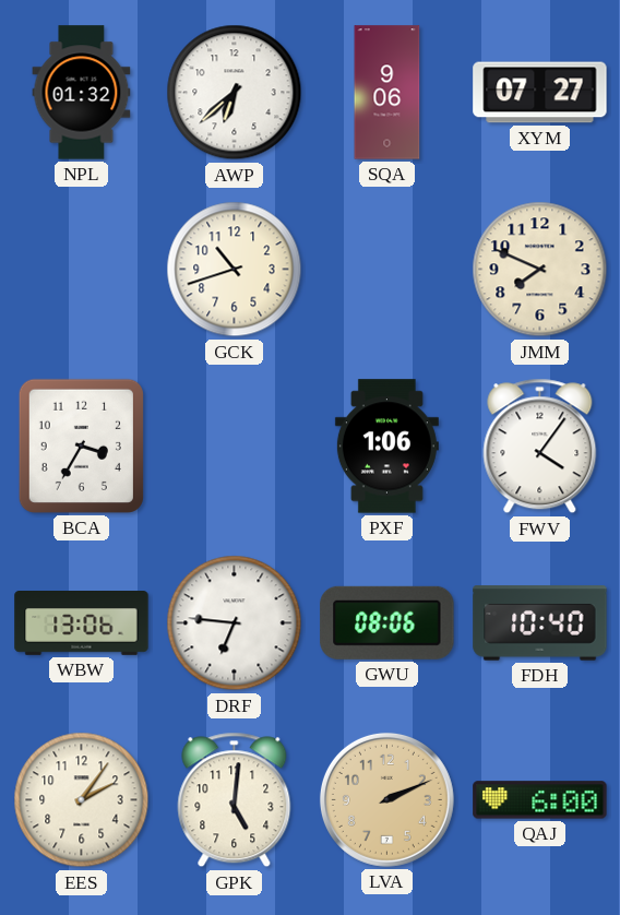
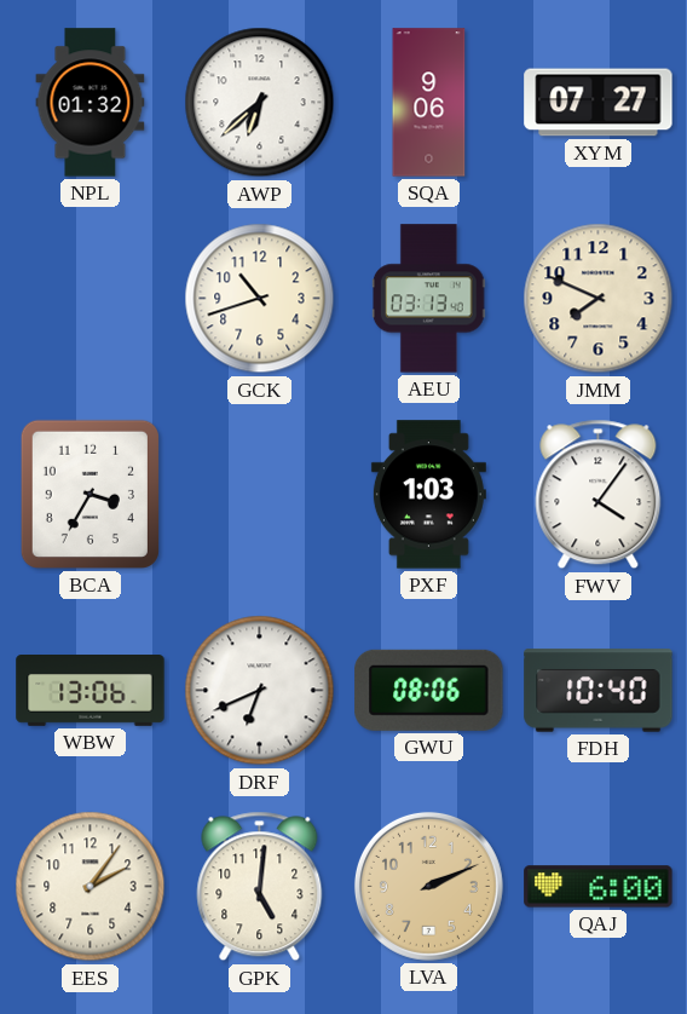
AEU: none -> 03:13 (428, 299)
PXF: 1:06 -> 1:03 (428, 495)
DRF: 6:46 -> 6:41 (260, 691)
